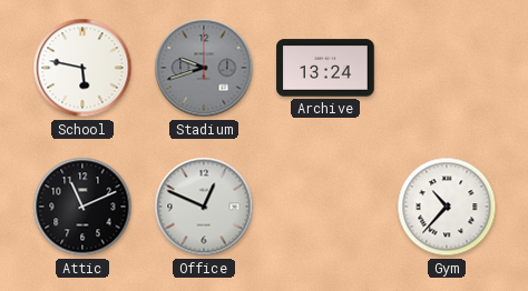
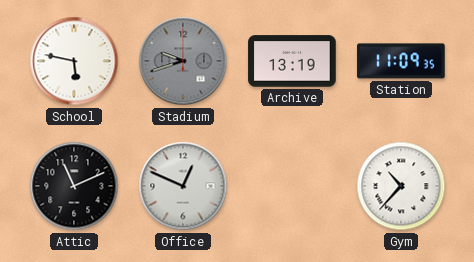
Archive: 13:24 -> 13:19 (292, 61)
Station: none -> 11:09 (401, 61)
